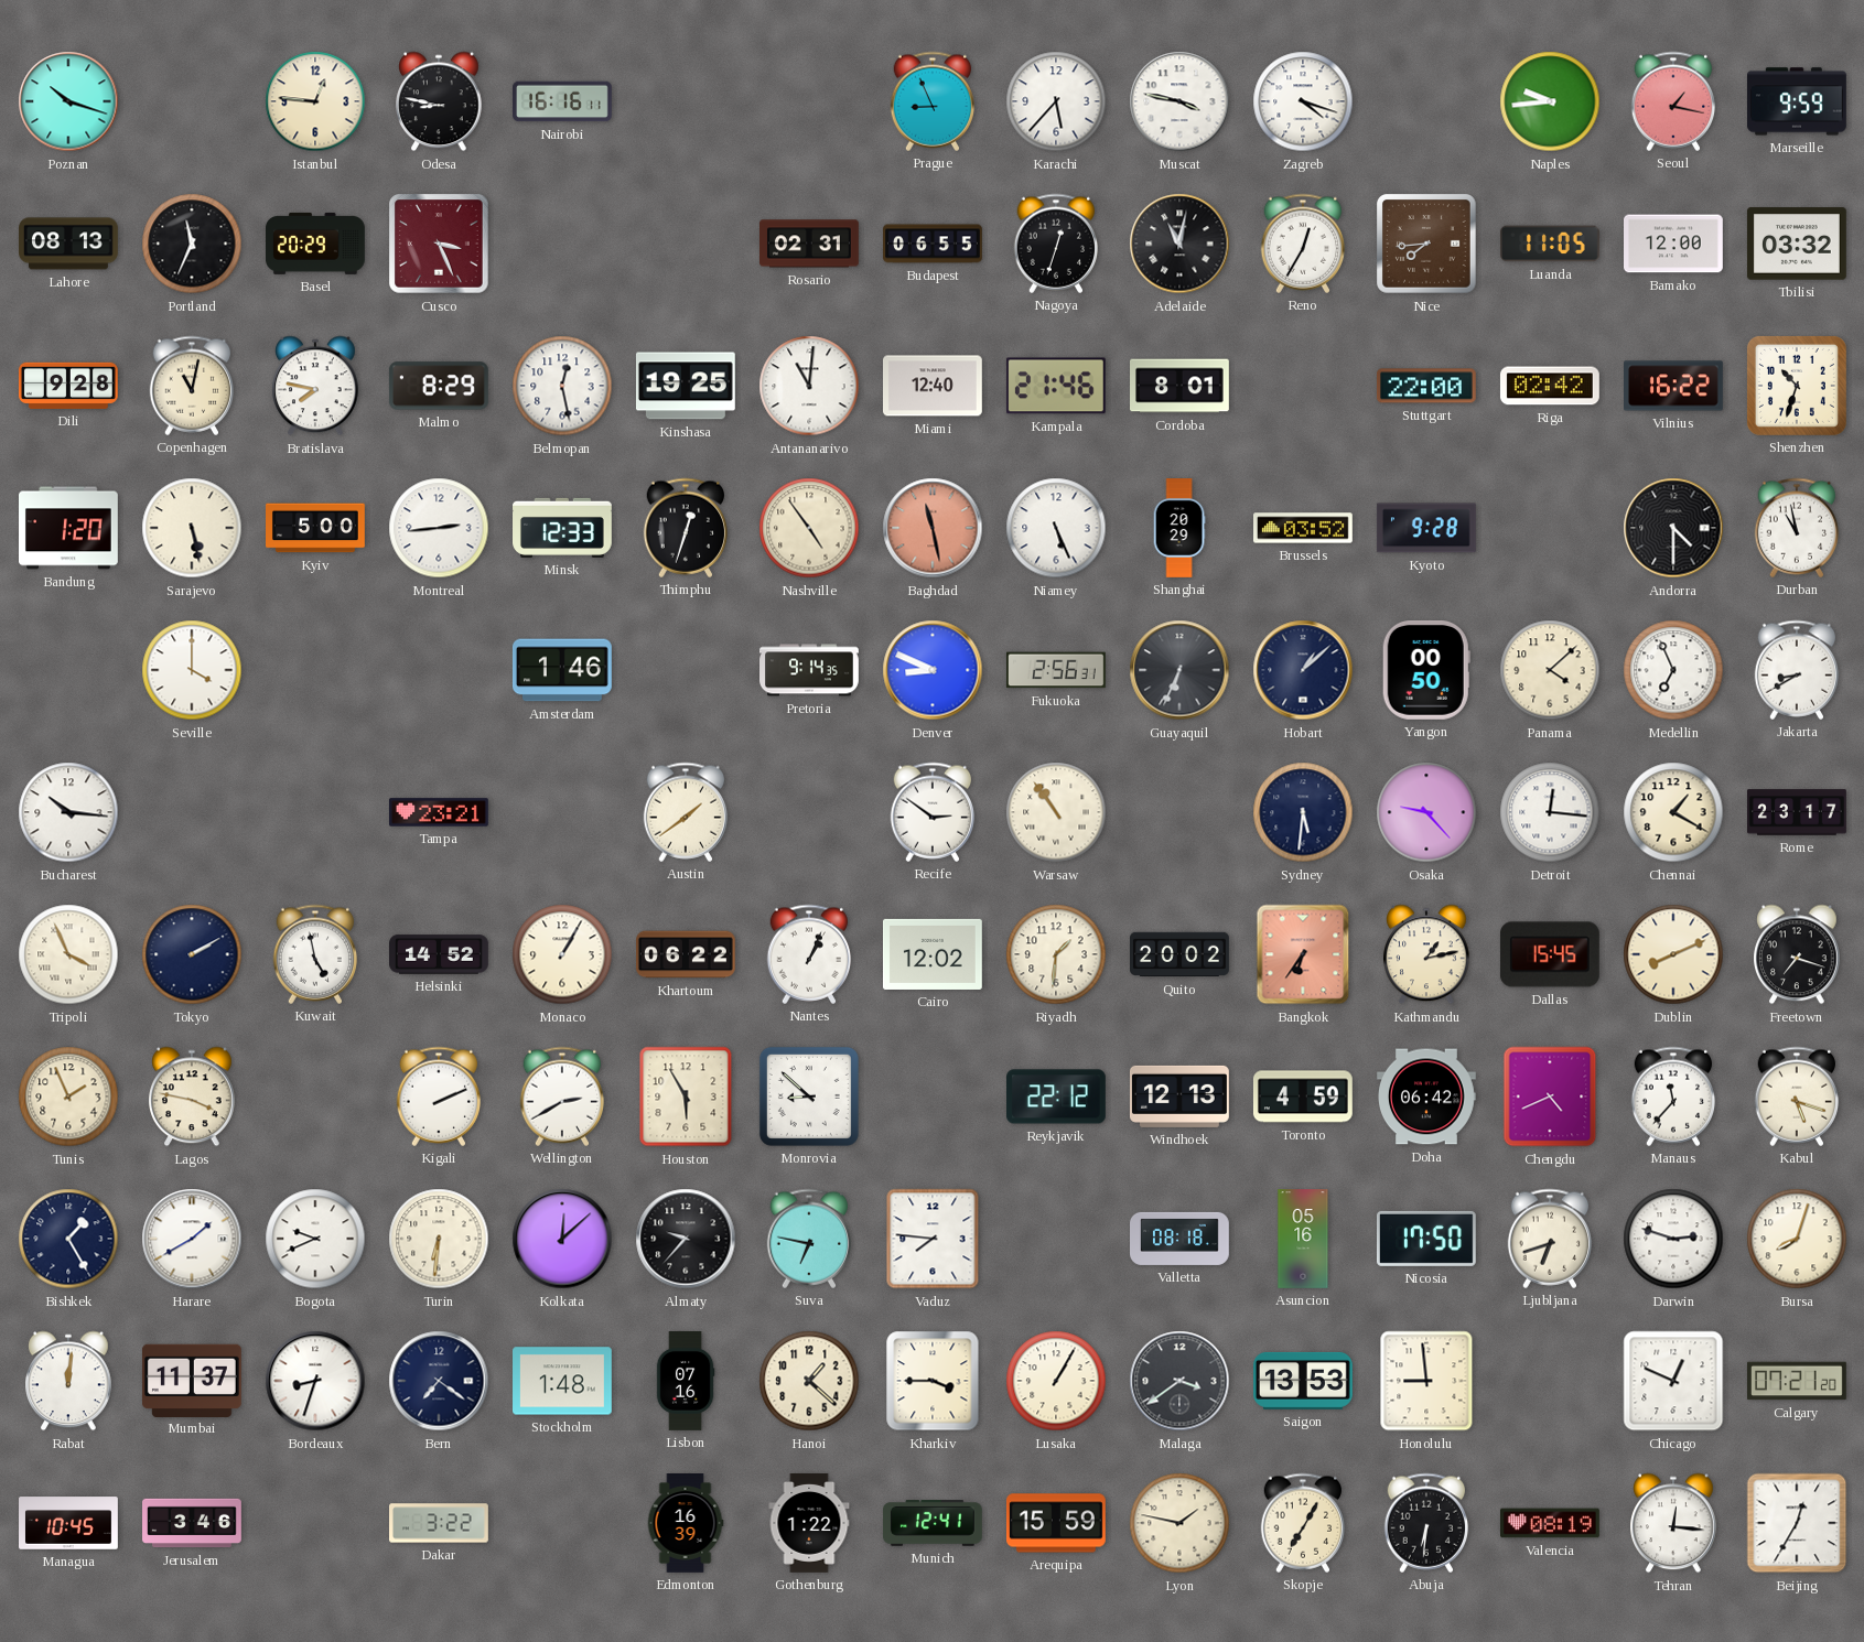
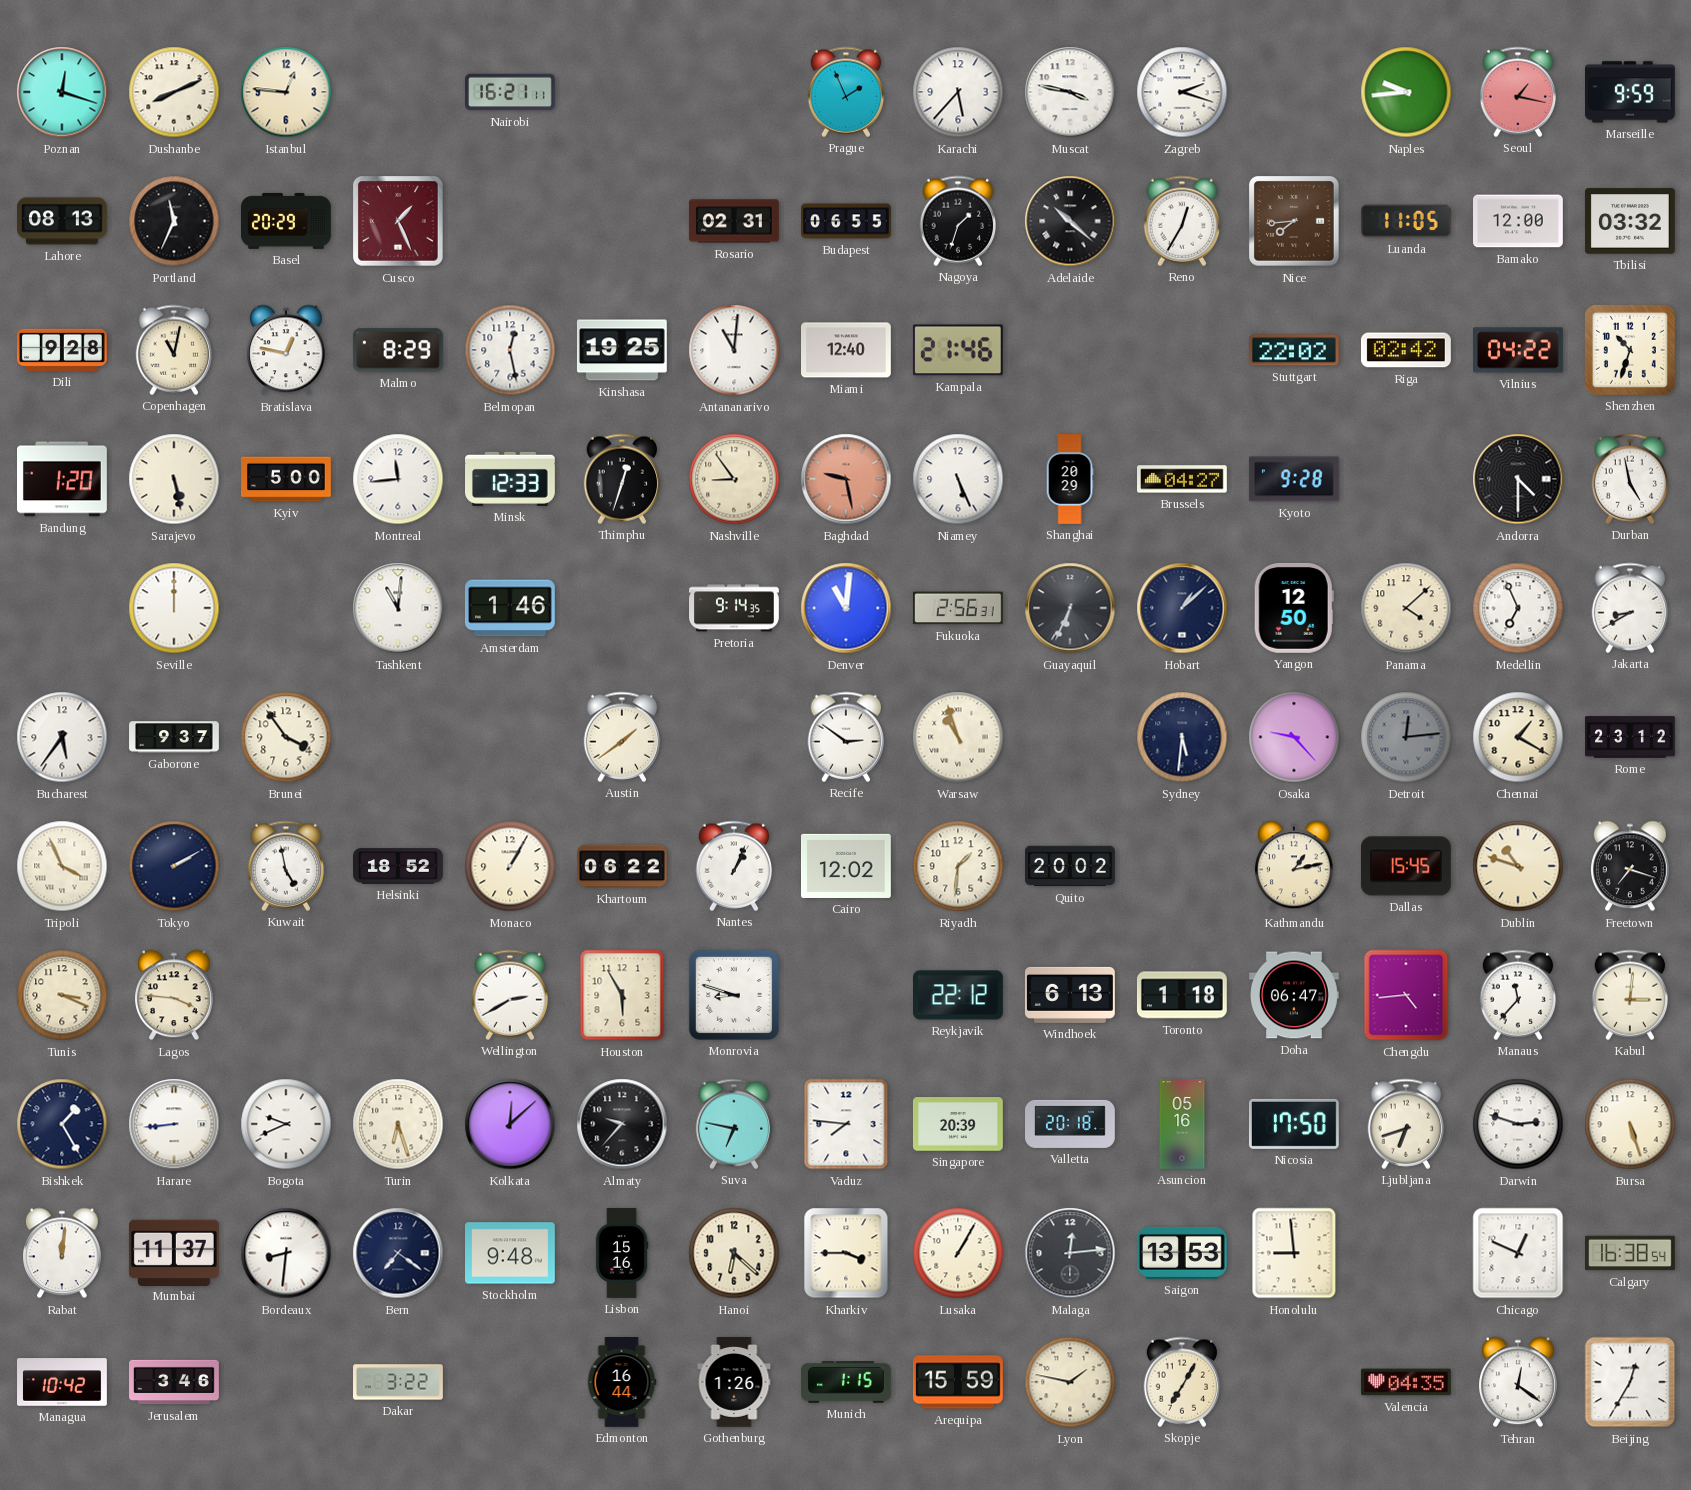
Poznan: 10:18 -> 12:18 (62, 92)
Dushanbe: none -> 8:11 (174, 92)
Odesa: 8:47 -> none (440, 101)
Nairobi: 16:16 -> 16:21 (511, 92)
Prague: 8:56 -> 1:56 (846, 92)
Zagreb: 4:18 -> 2:18 (1182, 92)
Cusco: 3:26 -> 1:26 (399, 222)
Nagoya: 12:33 -> 1:33 (958, 221)
Adelaide: 11:02 -> 10:22 (1070, 221)
Bratislava: 7:47 -> 12:47 (287, 350)
Cordoba: 8:01 -> none (1181, 386)
Stuttgart: 22:00 -> 22:02 (1294, 350)
Vilnius: 16:22 -> 04:22 (1519, 350)
Montreal: 2:44 -> 11:44 (398, 479)
Nashville: 4:54 -> 8:54 (734, 479)
Baghdad: 11:28 -> 9:28 (846, 479)
Brussels: 03:52 -> 04:27 (1183, 479)
Durban: 10:58 -> 4:58 (1630, 479)
Seville: 4:00 -> 12:00 (174, 608)
Tashkent: none -> 11:01 (398, 608)
Denver: 8:49 -> 11:01 (846, 608)
Yangon: 00:50 -> 12:50 (1294, 608)
Bucharest: 10:16 -> 5:36 (62, 737)
Gaborone: none -> 9:37 (174, 737)
Brunei: none -> 3:54 (286, 737)
Tampa: 23:21 -> none (440, 812)
Warsaw: 10:54 -> 10:57 (958, 737)
Detroit: 12:16 -> 12:14 (1406, 737)
Detroit dial: white -> grey (1406, 737)
Rome: 23:17 -> 23:12 (1631, 737)
Helsinki: 14:52 -> 18:52 (399, 866)
Bangkok: 6:36 -> none (1303, 954)
Dublin: 8:11 -> 10:48 (1518, 866)
Tunis: 1:56 -> 3:19 (62, 995)
Lagos: 3:47 -> 3:46 (175, 995)
Kigali: 2:11 -> none (439, 1097)
Monrovia: 8:52 -> 8:48 (734, 995)
Windhoek: 12:13 -> 6:13 (1070, 995)
Toronto: 4:59 -> 1:18 (1182, 995)
Doha: 06:42 -> 06:47 (1295, 995)
Chengdu: 4:41 -> 4:44 (1406, 995)
Kabul: 5:18 -> 3:01 (1630, 995)
Harare: 1:40 -> 8:44 (174, 1124)
Turin: 6:31 -> 6:27 (398, 1124)
Singapore: none -> 20:39 (958, 1124)
Valletta: 08:18 -> 20:18 (1071, 1124)
Bursa: 8:03 -> 5:27 (1630, 1124)
Bordeaux: 8:33 -> 8:31 (286, 1253)
Stockholm: 1:48 -> 9:48 (511, 1253)
Lisbon: 07:16 -> 15:16 (622, 1254)
Hanoi: 1:22 -> 6:22 (734, 1253)
Malaga: 3:39 -> 12:14 (1070, 1253)
Calgary: 07:21 -> 16:38 (1631, 1253)
Managua: 10:45 -> 10:42 (63, 1382)
Edmonton: 16:39 -> 16:44 (622, 1383)
Gothenburg: 1:22 -> 1:26 (734, 1383)
Munich: 12:41 -> 1:15 (847, 1383)
Abuja: 6:31 -> none (1426, 1523)
Valencia: 08:19 -> 04:35 (1407, 1382)
Tehran: 12:16 -> 12:21 (1519, 1382)
